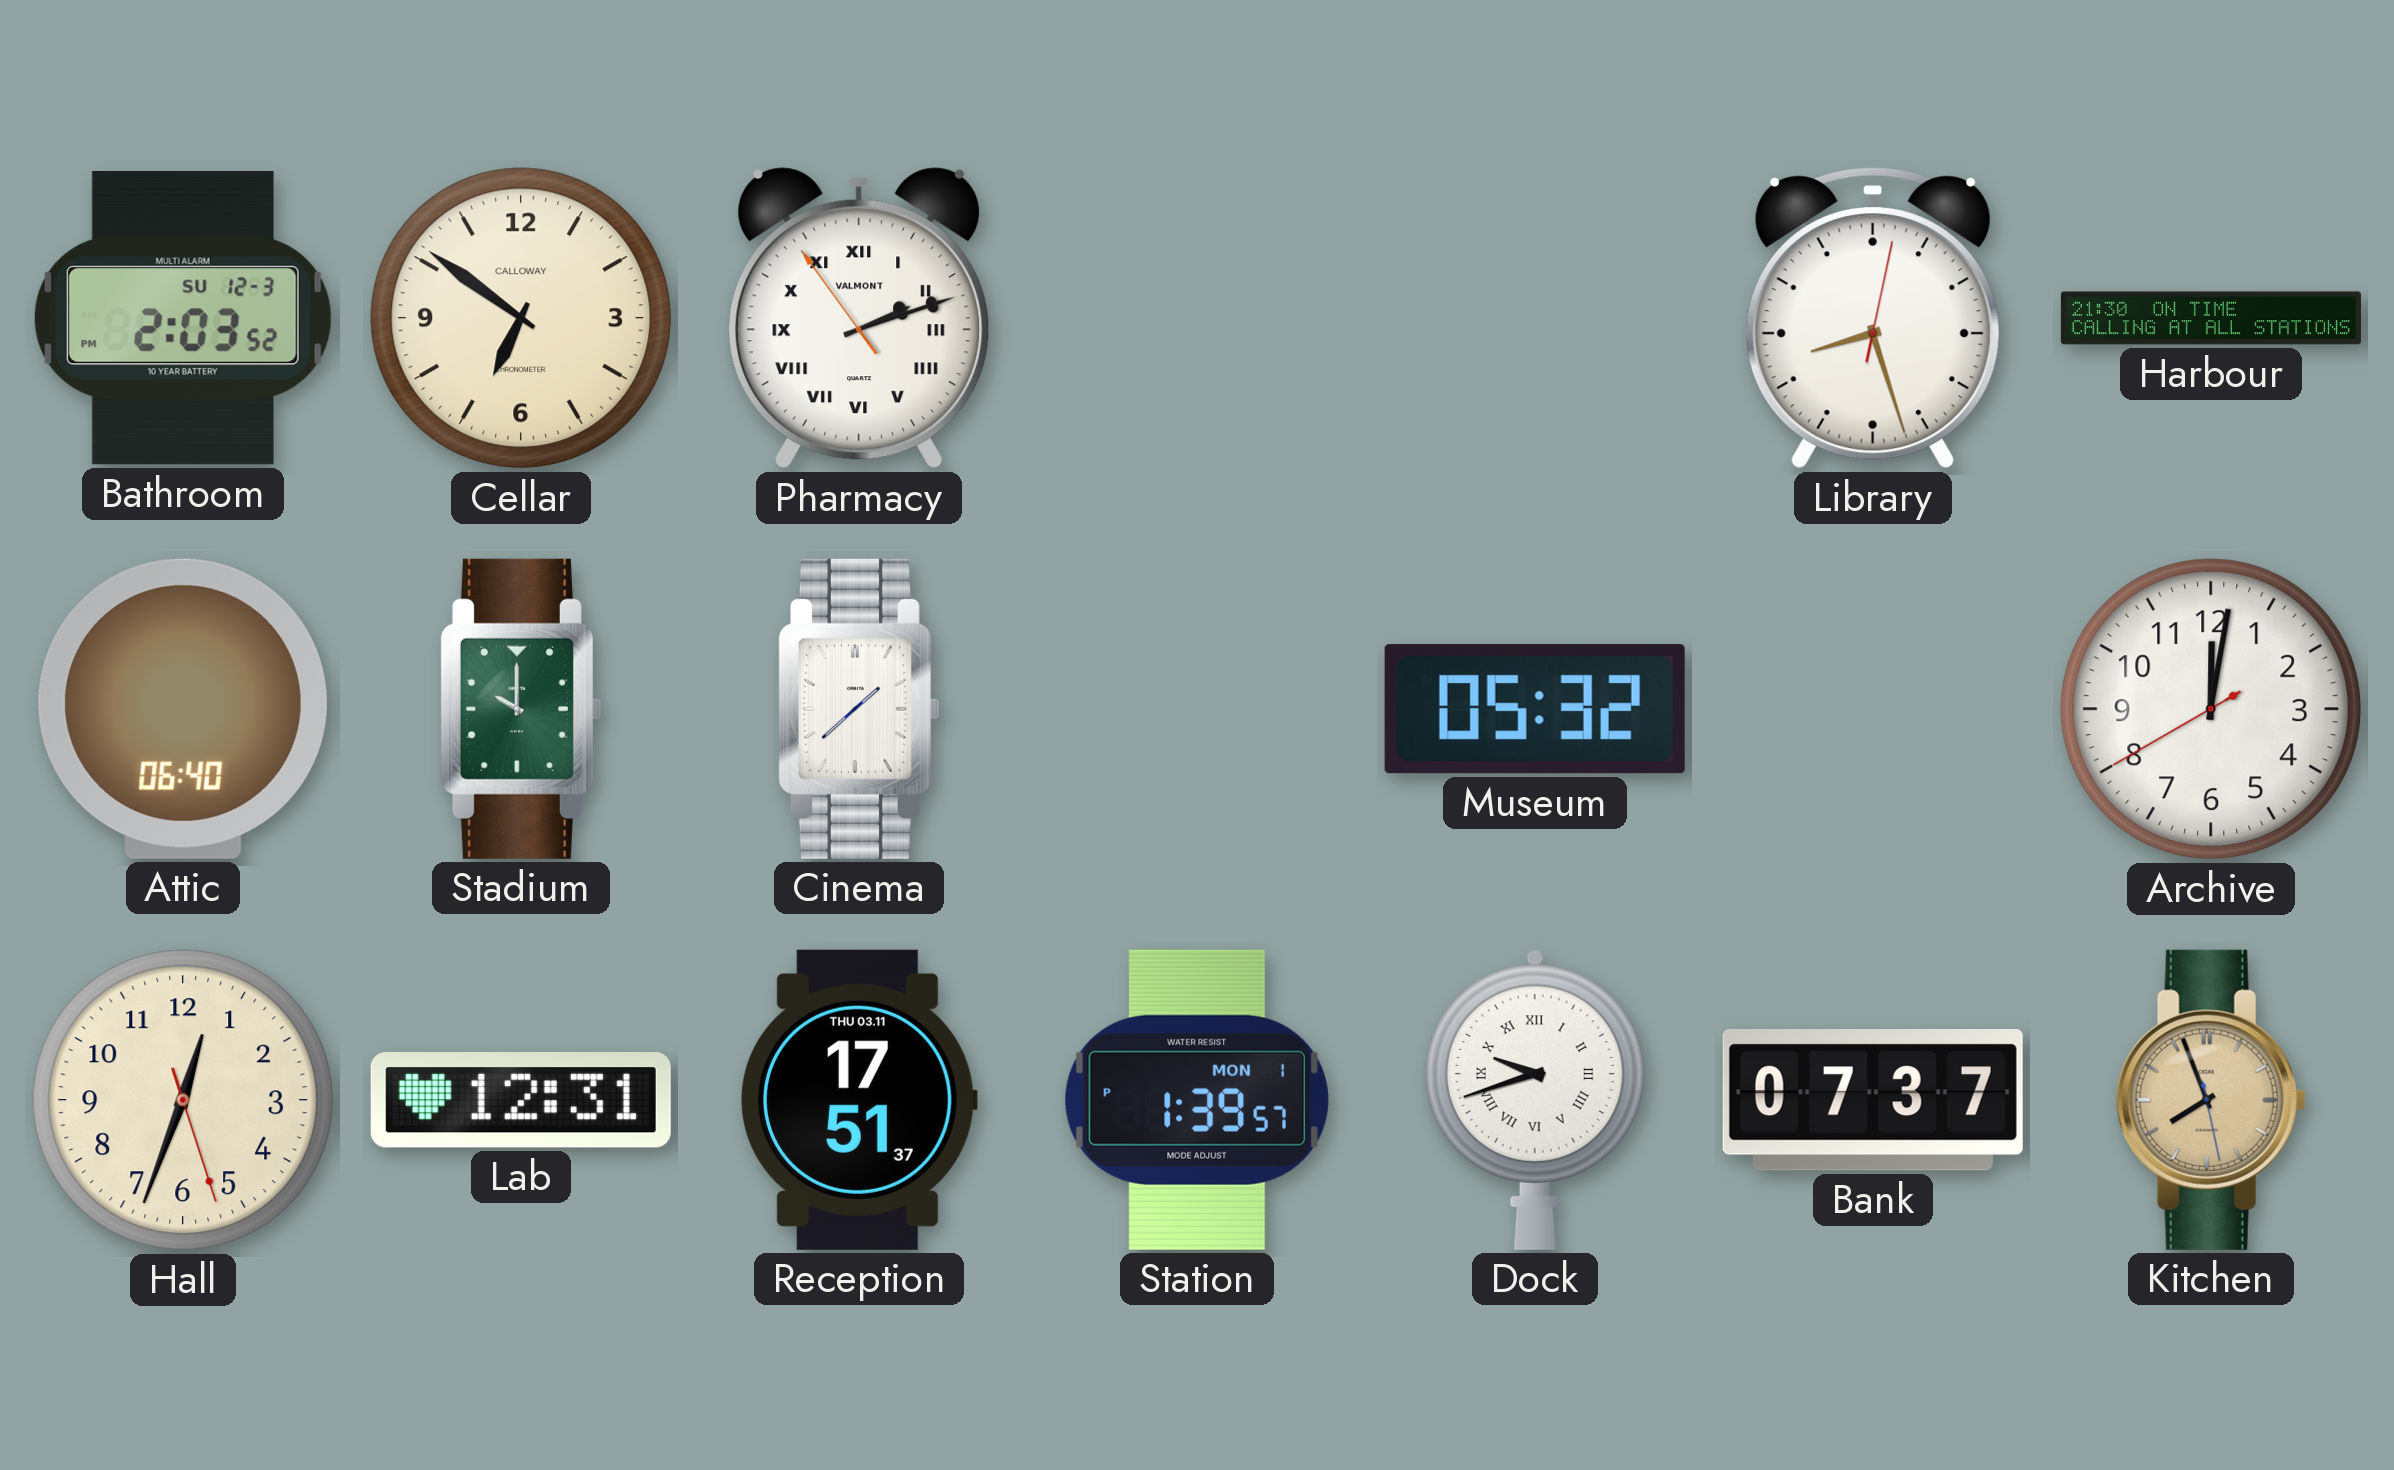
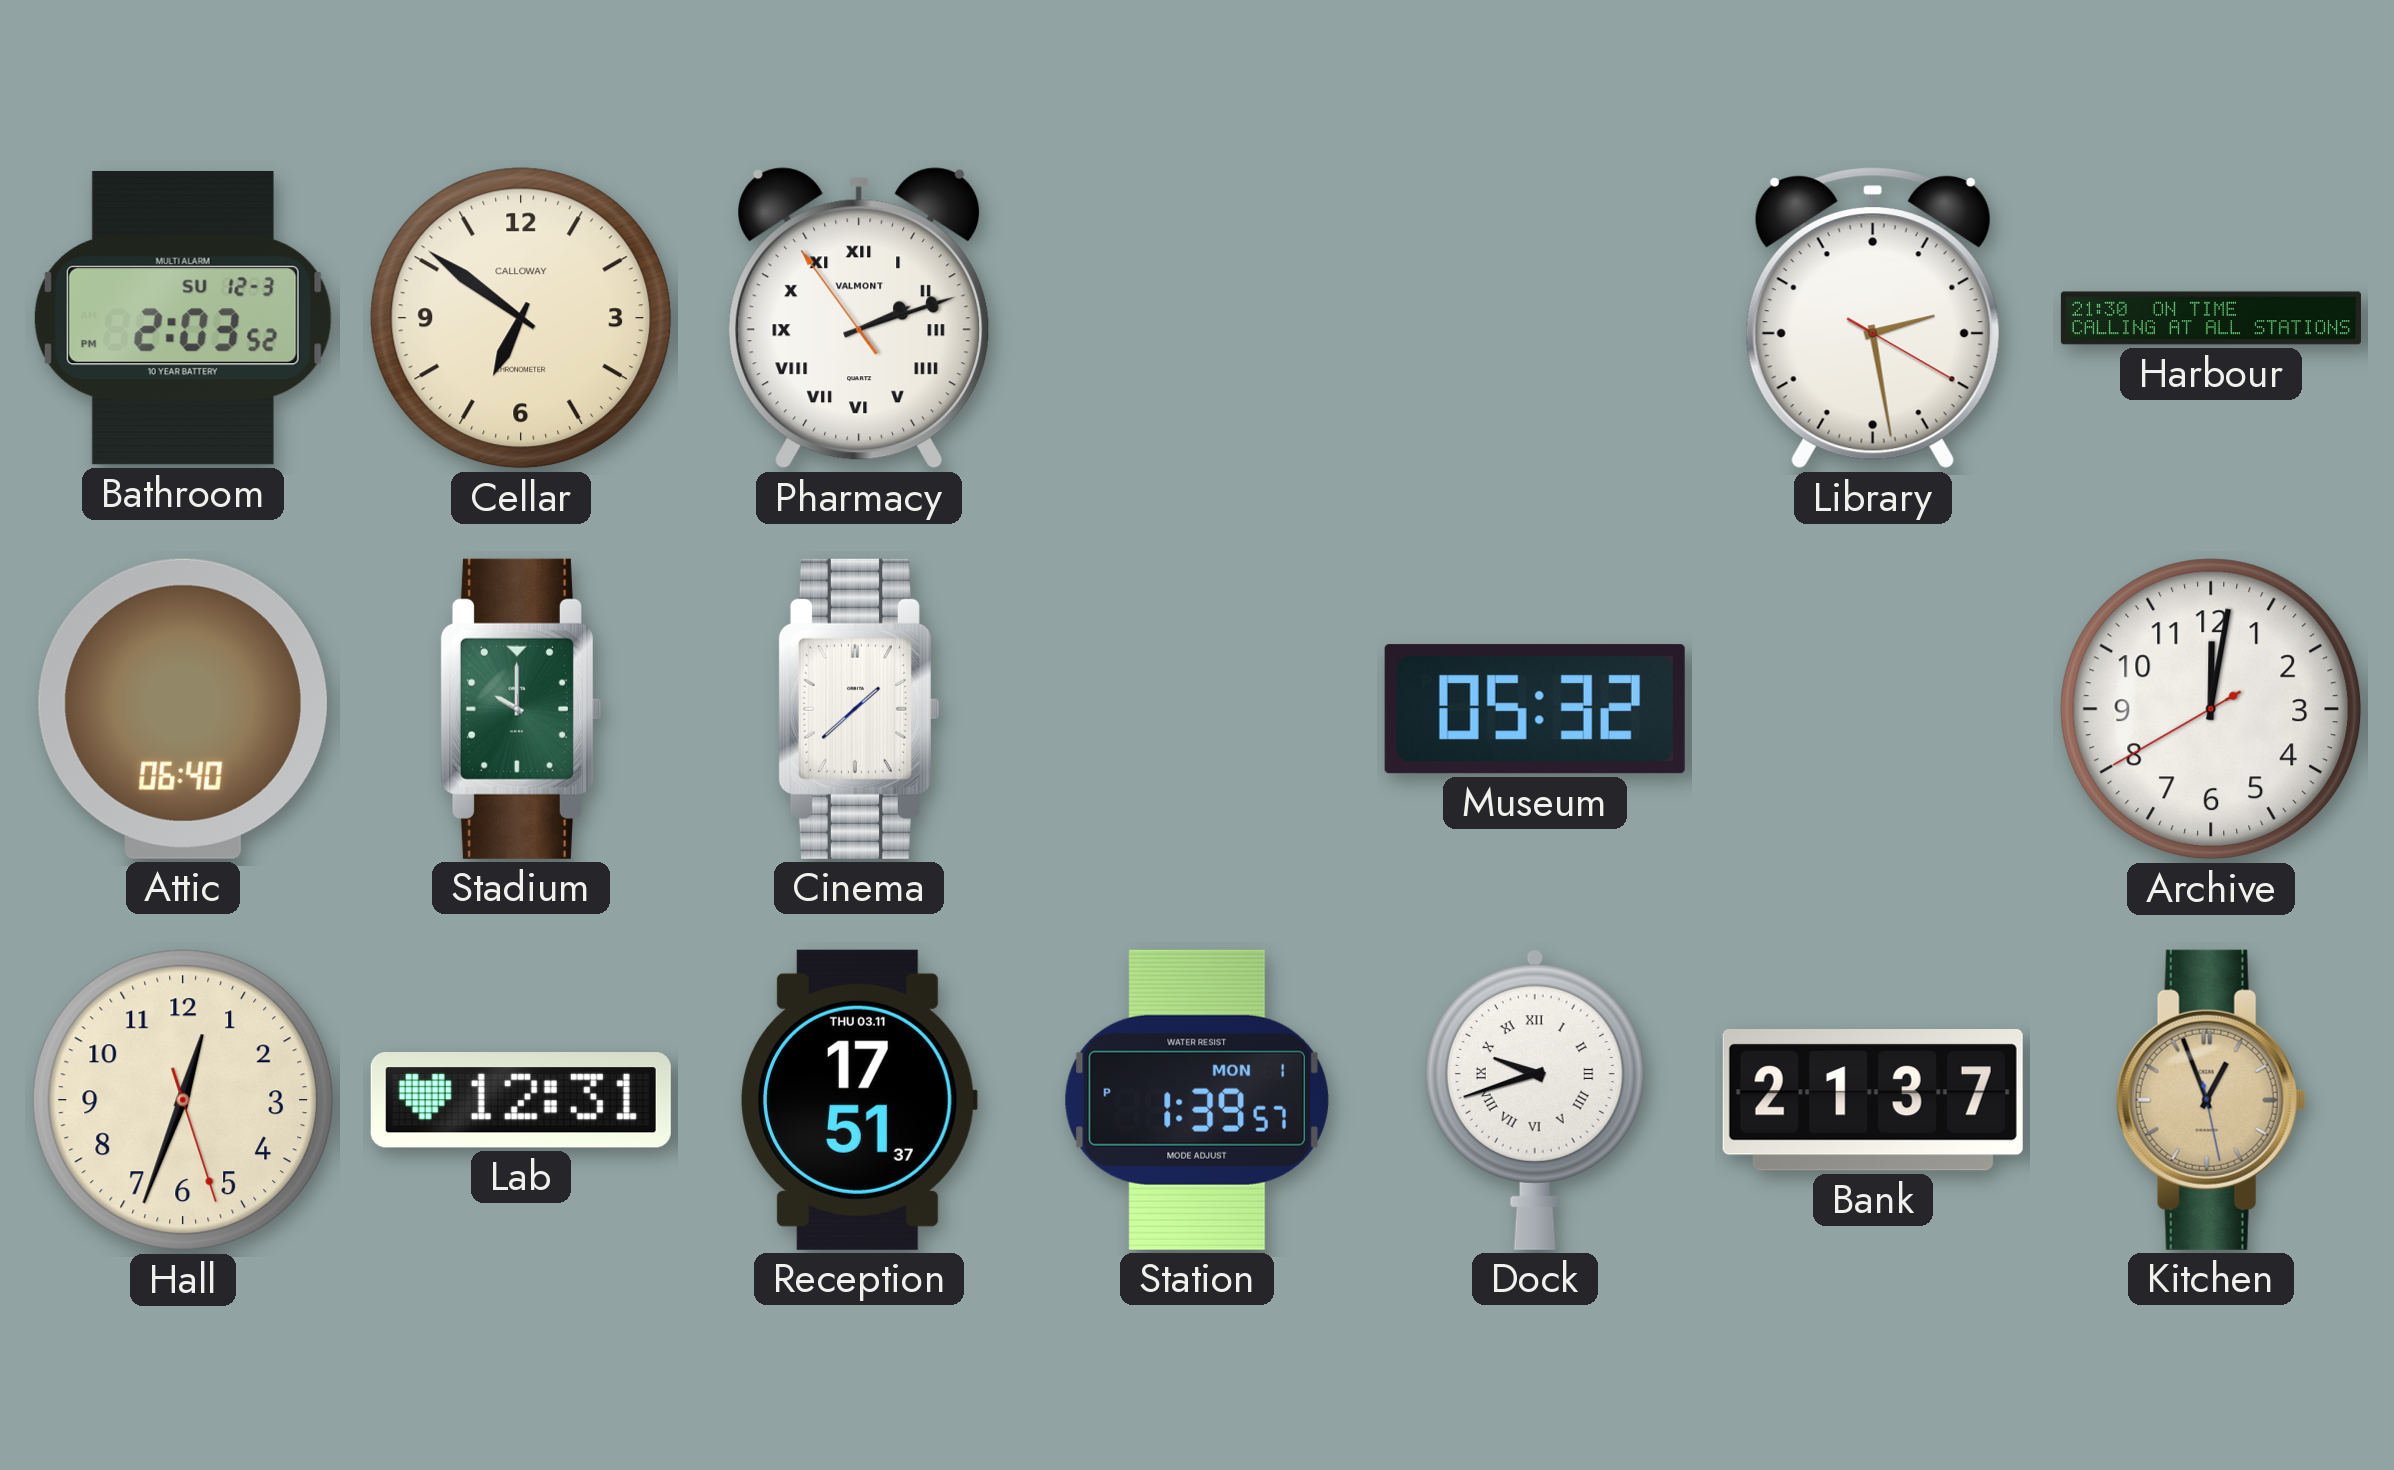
Library: 8:27 -> 2:28 (1873, 318)
Bank: 07:37 -> 21:37 (1873, 1101)
Kitchen: 7:56 -> 12:56 (2211, 1100)
